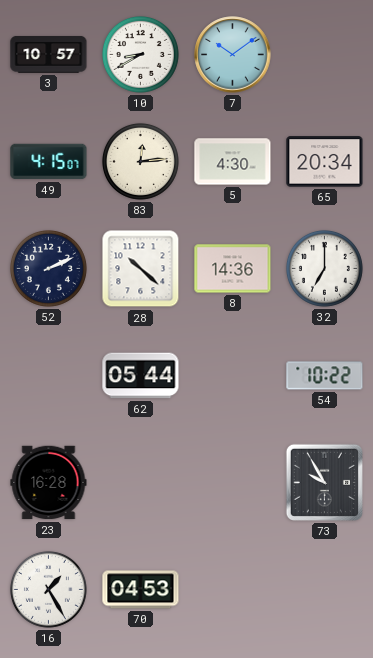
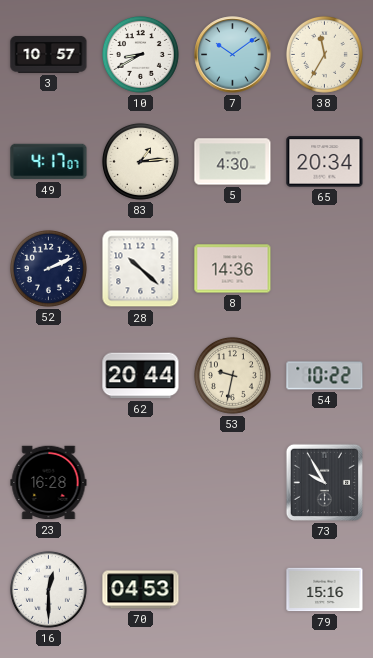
38: none -> 11:35 (324, 54)
49: 4:15 -> 4:17 (49, 162)
83: 12:14 -> 1:14 (140, 161)
32: 7:00 -> none (324, 268)
62: 05:44 -> 20:44 (141, 376)
53: none -> 9:32 (232, 375)
16: 1:25 -> 12:30 (48, 589)
79: none -> 15:16 (325, 590)
